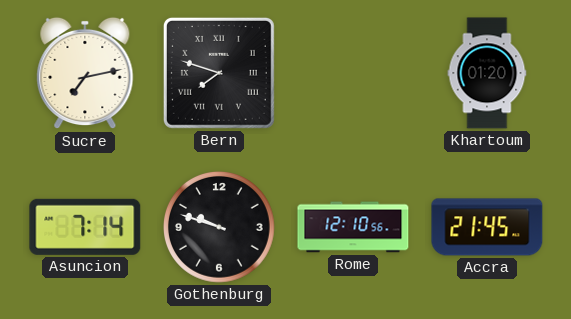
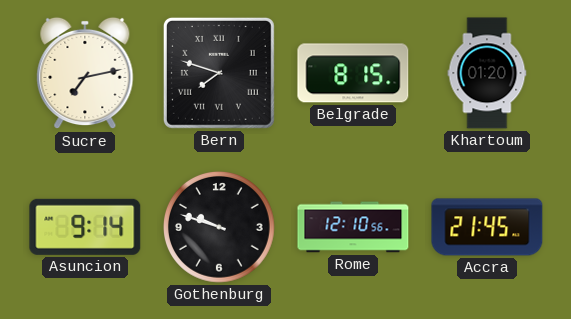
Belgrade: none -> 8:15 (353, 73)
Asuncion: 7:14 -> 9:14 (85, 227)
